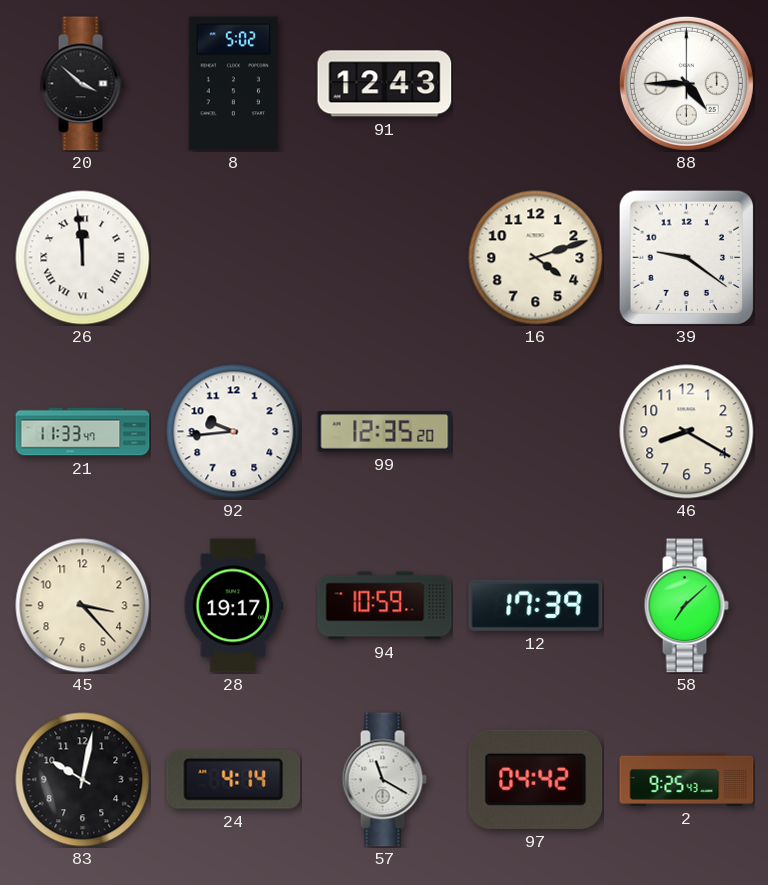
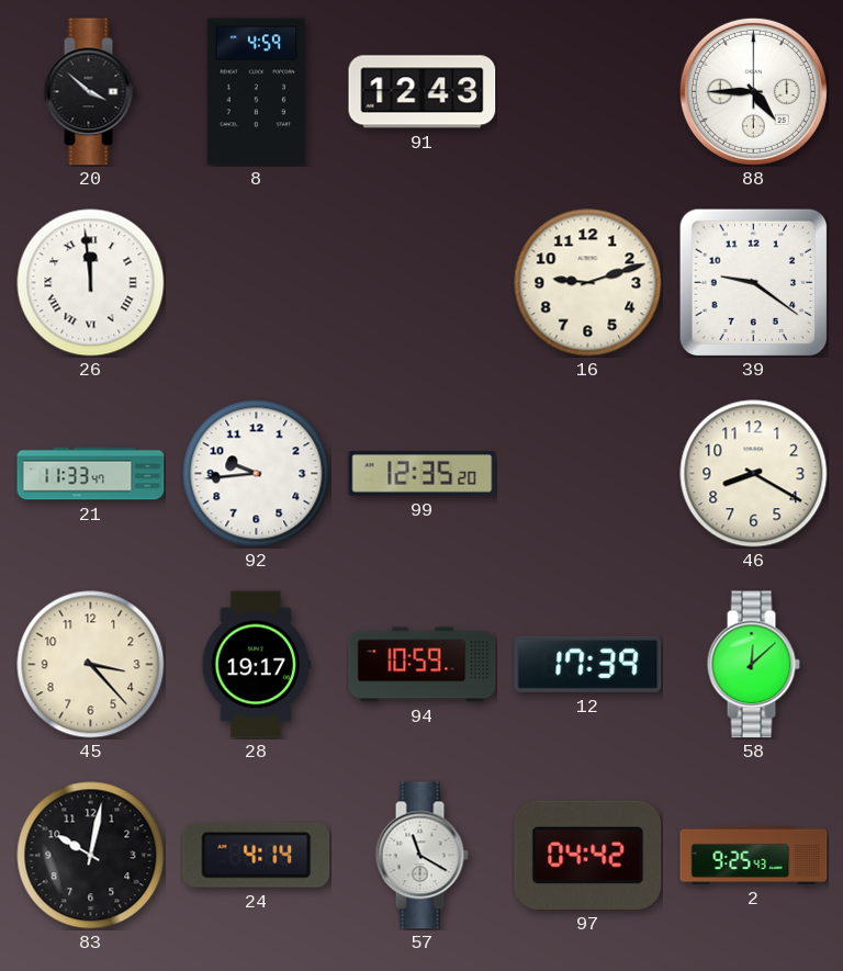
8: 5:02 -> 4:59 (257, 92)
16: 4:12 -> 9:12 (588, 283)
58: 7:08 -> 12:08 (753, 665)
